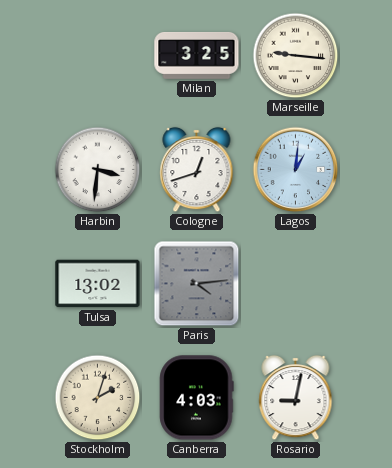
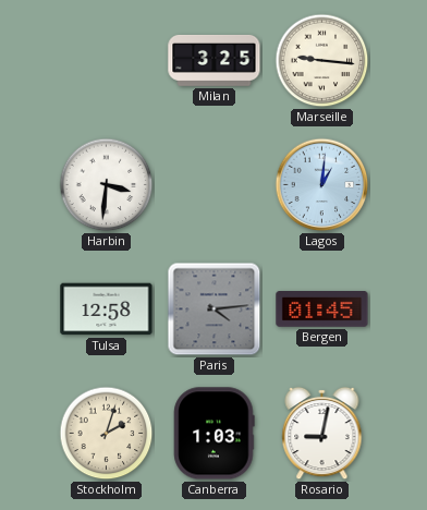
Cologne: 12:42 -> none (197, 170)
Tulsa: 13:02 -> 12:58 (107, 309)
Bergen: none -> 01:45 (322, 309)
Canberra: 4:03 -> 1:03 (215, 434)
